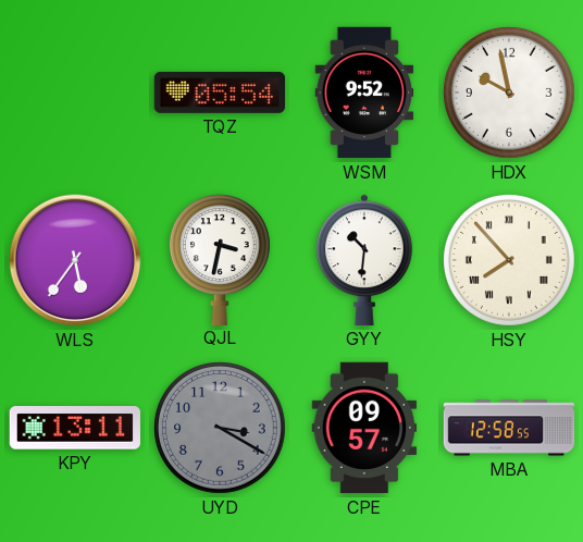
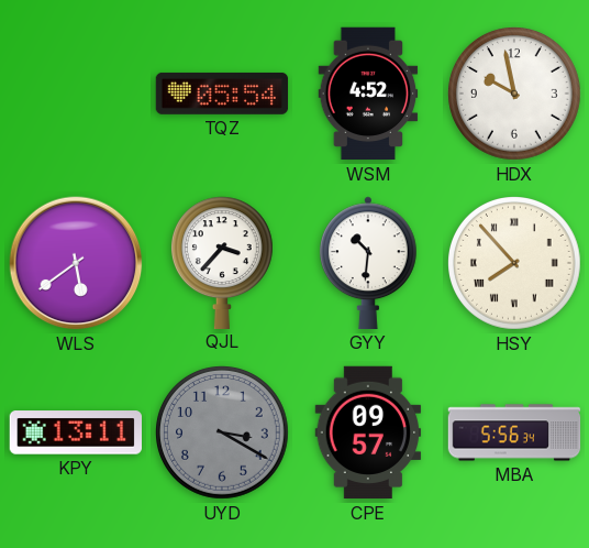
WSM: 9:52 -> 4:52 (368, 94)
WLS: 5:36 -> 5:39 (76, 263)
QJL: 3:32 -> 3:37 (222, 262)
MBA: 12:58 -> 5:56 (514, 432)
